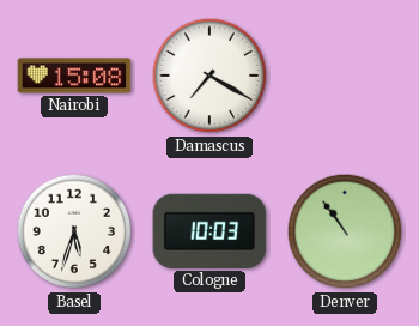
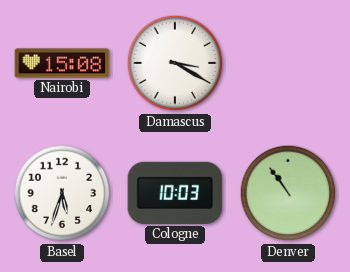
Damascus: 7:20 -> 3:20 (175, 63)
